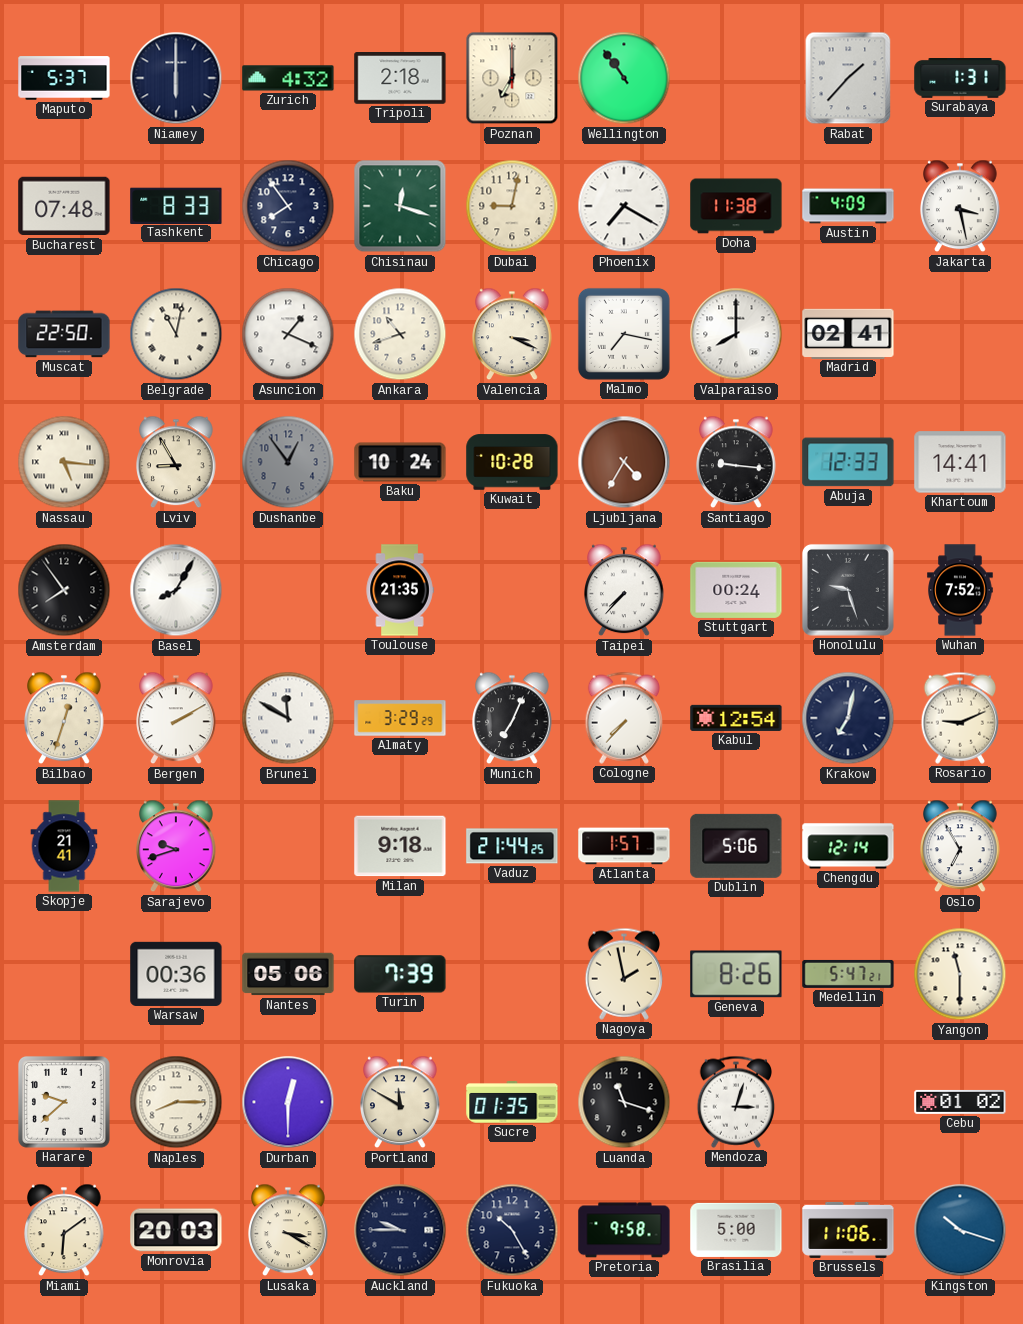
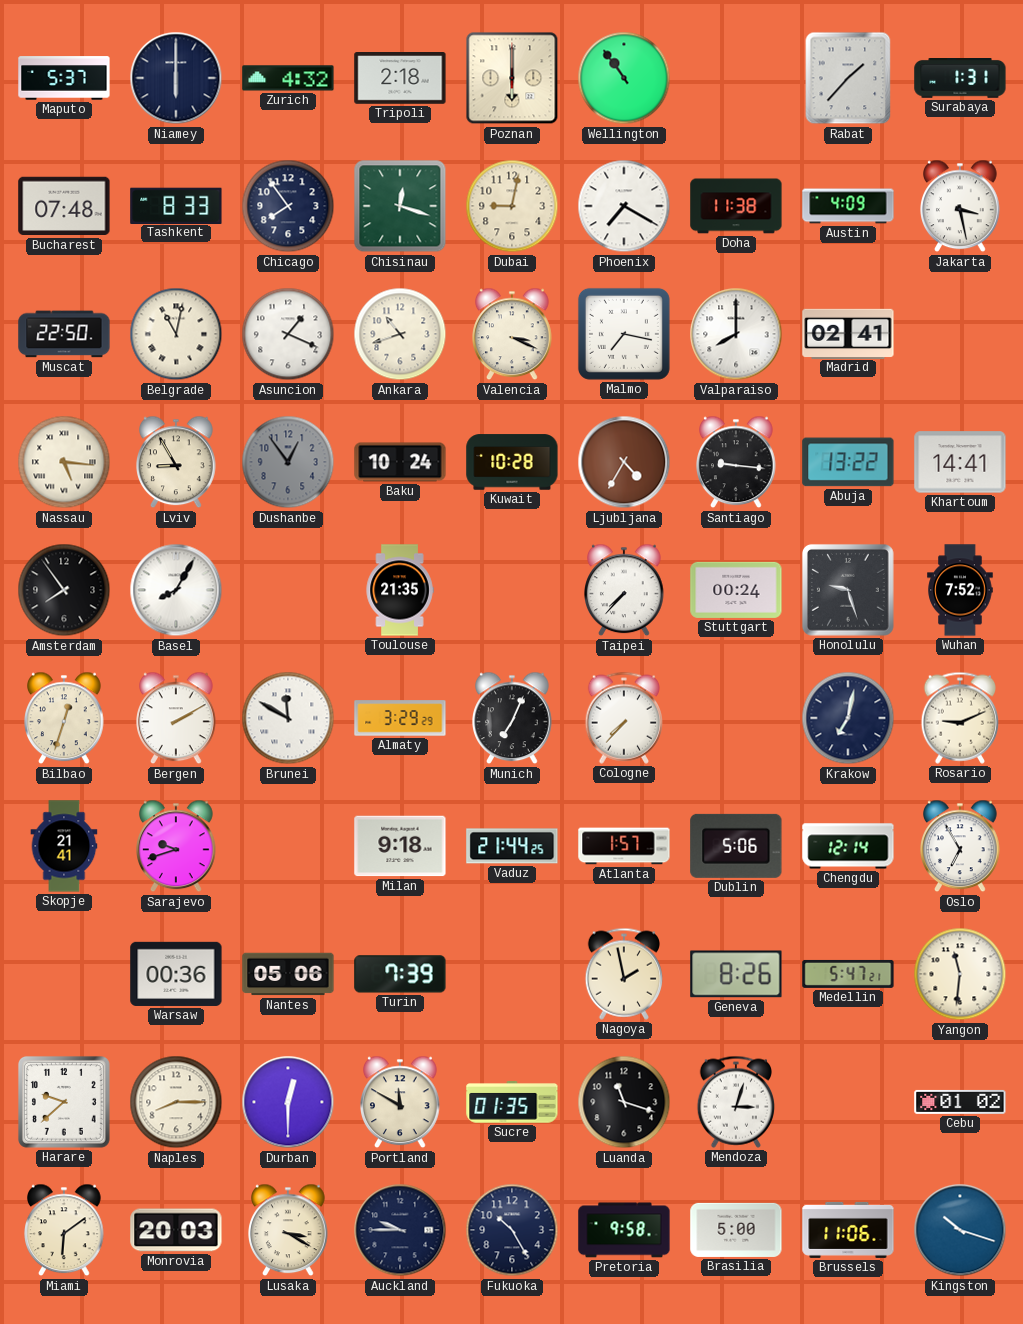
Poznan: 7:00 -> 6:00 (512, 78)
Abuja: 12:33 -> 13:22 (848, 462)
Kabul: 12:54 -> none (736, 718)
Yangon: 11:30 -> 11:31 (960, 974)
